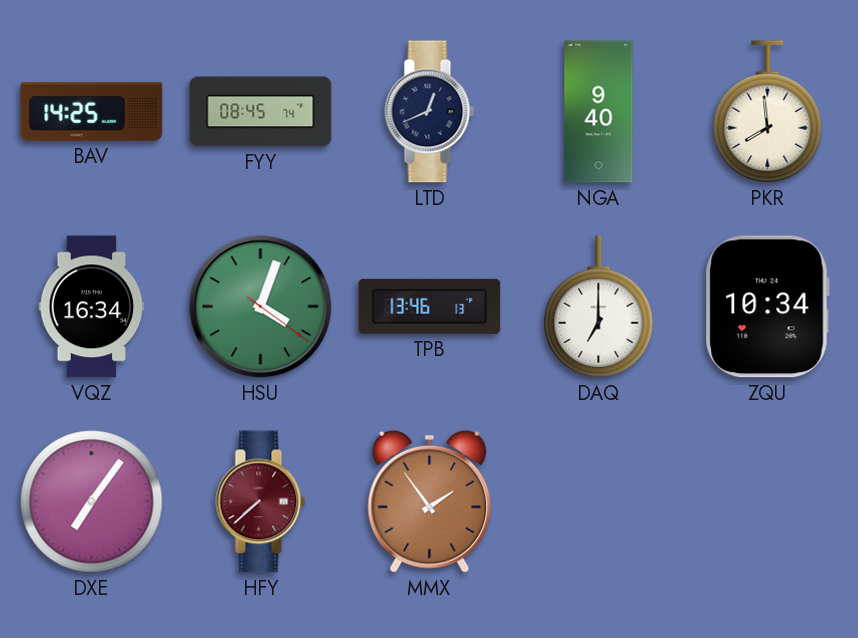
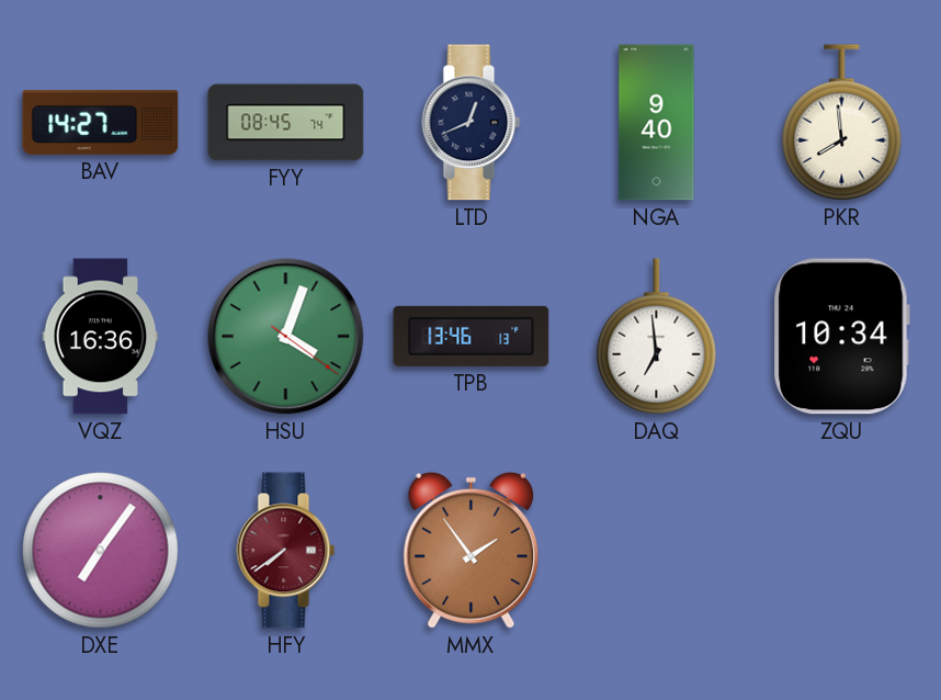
BAV: 14:25 -> 14:27 (101, 122)
VQZ: 16:34 -> 16:36 (101, 337)
DAQ: 7:00 -> 6:59 (657, 337)
HFY: 7:38 -> 7:39 (286, 551)
